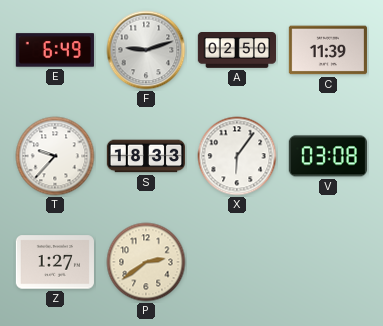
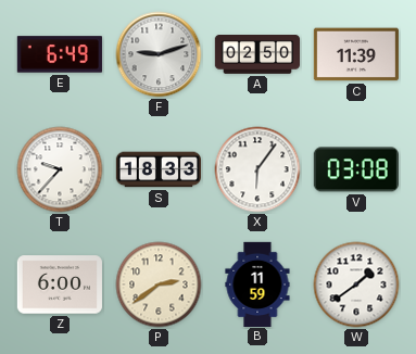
Z: 1:27 -> 6:00 (60, 285)
B: none -> 11:59 (257, 283)
W: none -> 1:39 (356, 285)
